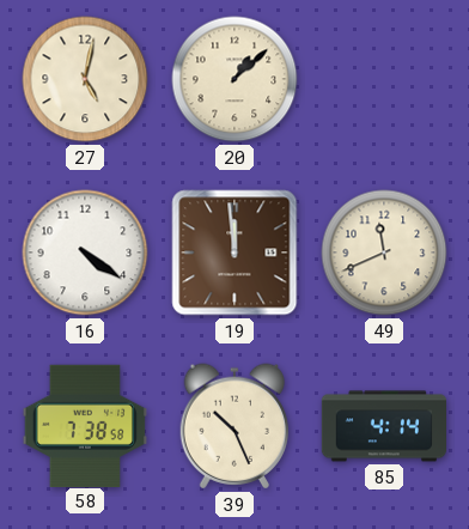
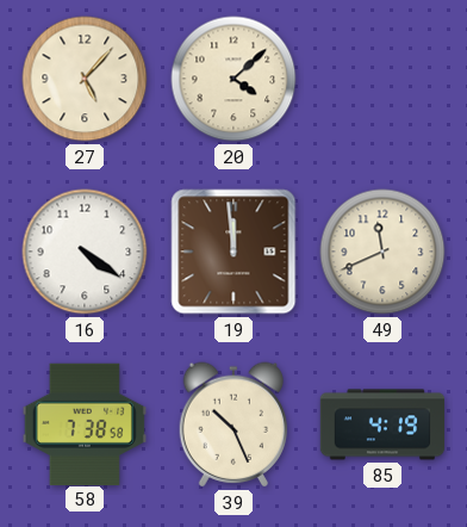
27: 5:02 -> 5:07 (85, 79)
20: 1:08 -> 4:08 (233, 79)
85: 4:14 -> 4:19 (381, 424)
